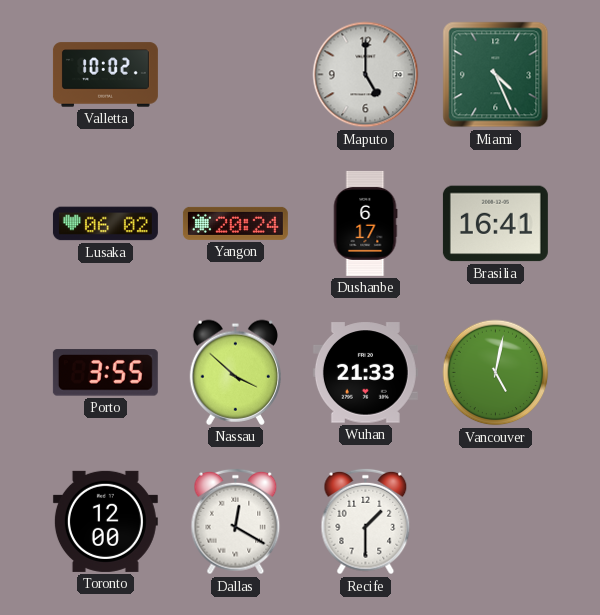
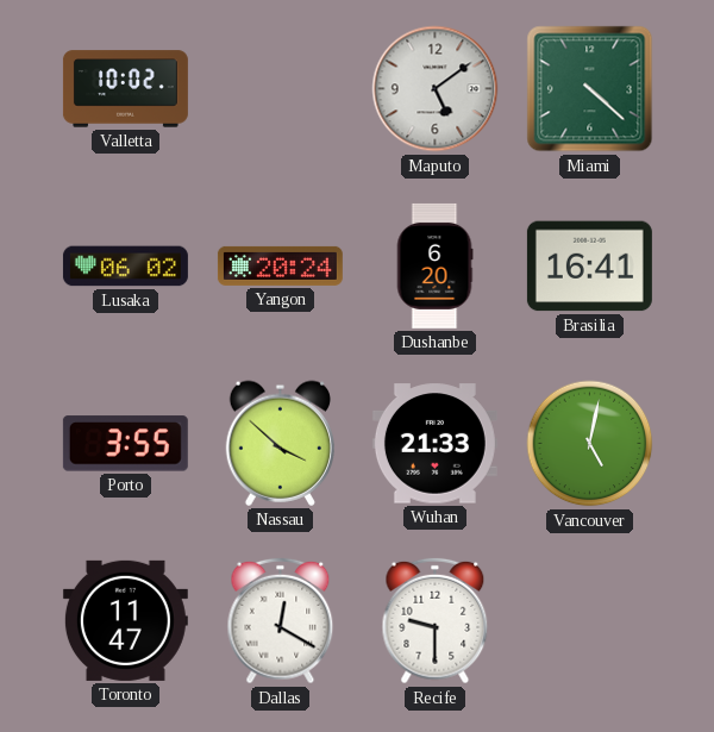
Maputo: 5:00 -> 5:09 (436, 89)
Miami: 4:26 -> 4:22 (590, 89)
Dushanbe: 6:17 -> 6:20 (434, 265)
Toronto: 12:00 -> 11:47 (125, 620)
Recife: 1:30 -> 9:30 (436, 621)
